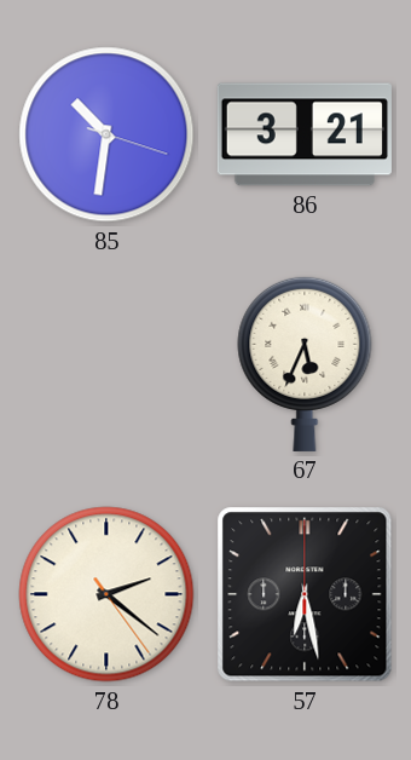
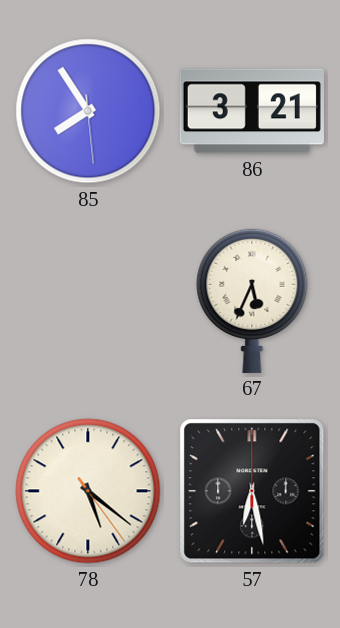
85: 10:31 -> 7:54 (88, 111)
78: 2:21 -> 5:21 (88, 491)
